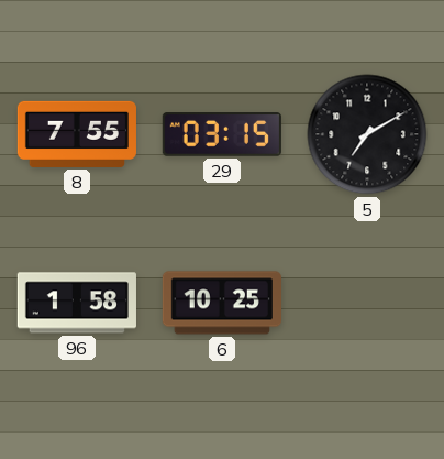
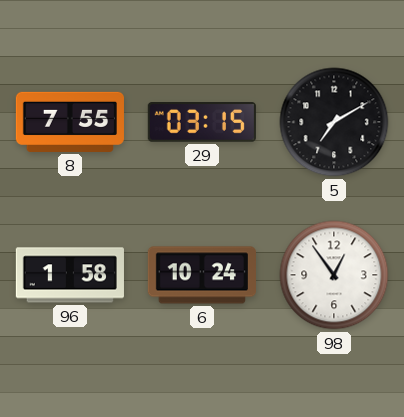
6: 10:25 -> 10:24 (202, 275)
98: none -> 12:54 (334, 275)
